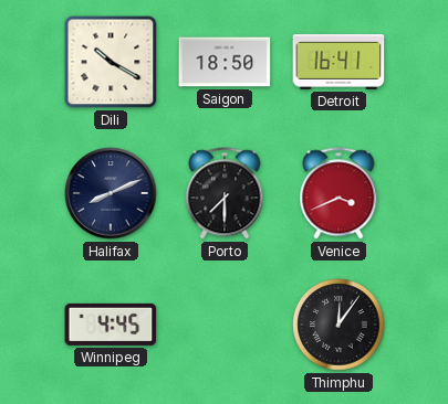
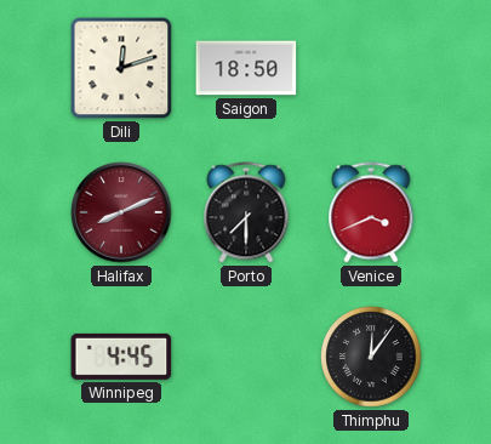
Dili: 10:20 -> 12:12 (121, 68)
Detroit: 16:41 -> none (338, 62)
Halifax dial: navy -> burgundy (121, 212)
